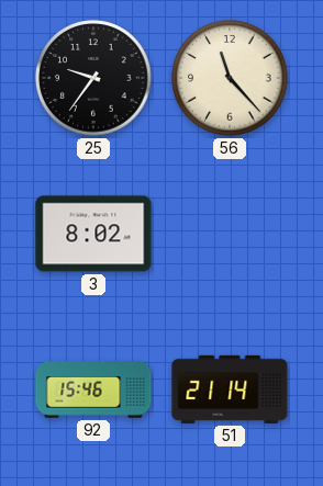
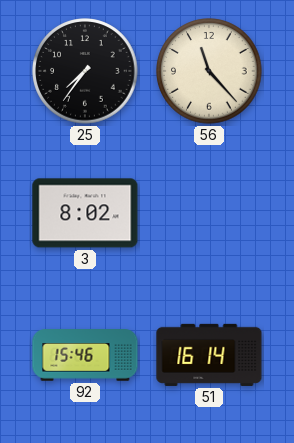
25: 9:36 -> 7:36 (85, 71)
51: 21:14 -> 16:14 (209, 355)
